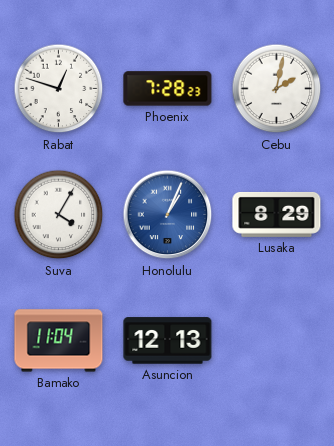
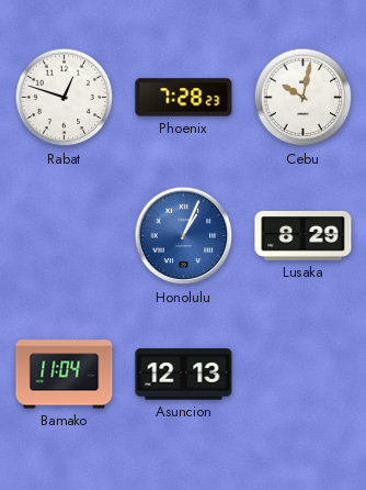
Cebu: 2:02 -> 10:02 (304, 98)
Suva: 4:05 -> none (59, 215)
